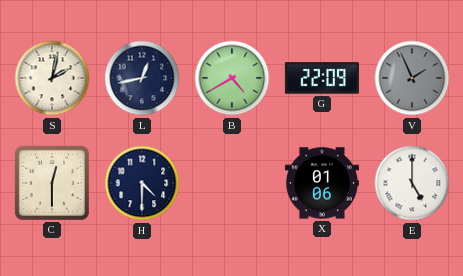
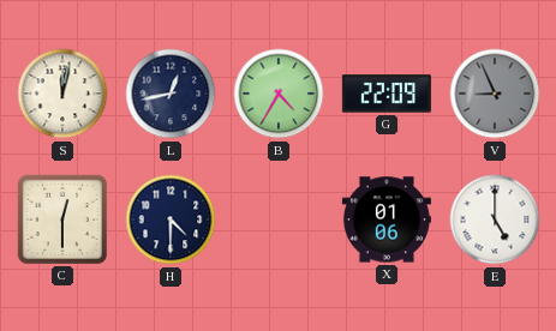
S: 2:02 -> 12:02 (62, 94)
B: 4:40 -> 4:35 (279, 94)
V: 1:56 -> 8:56 (495, 94)
